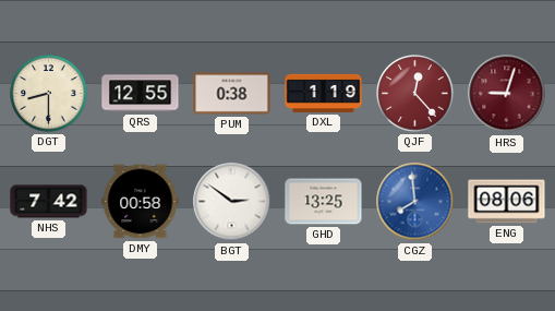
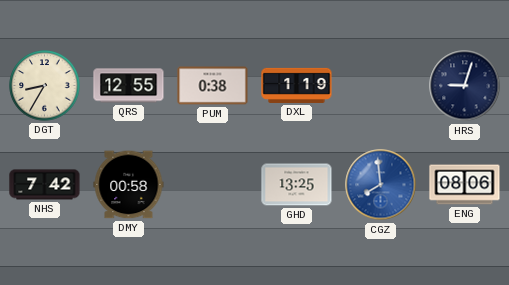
DGT: 8:30 -> 8:35 (45, 86)
QJF: 12:23 -> none (415, 94)
HRS dial: burgundy -> navy (465, 86)
BGT: 2:51 -> none (232, 202)
